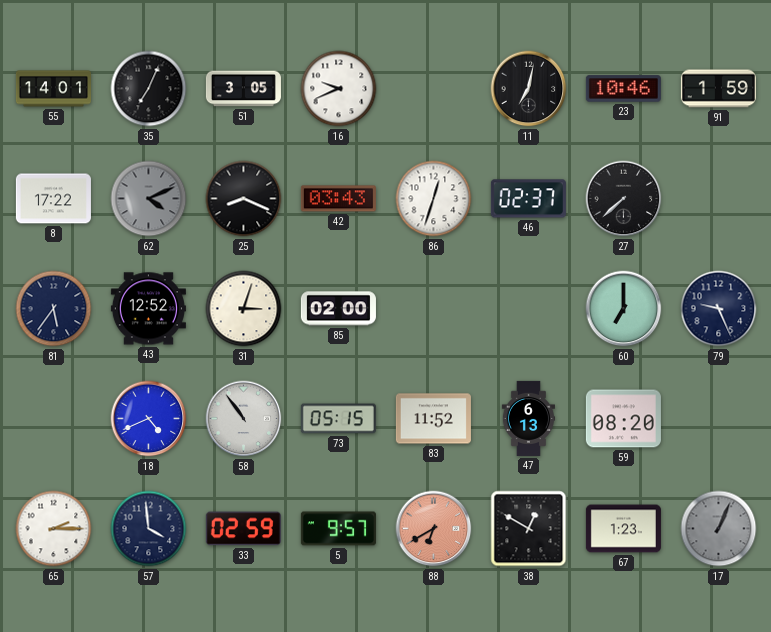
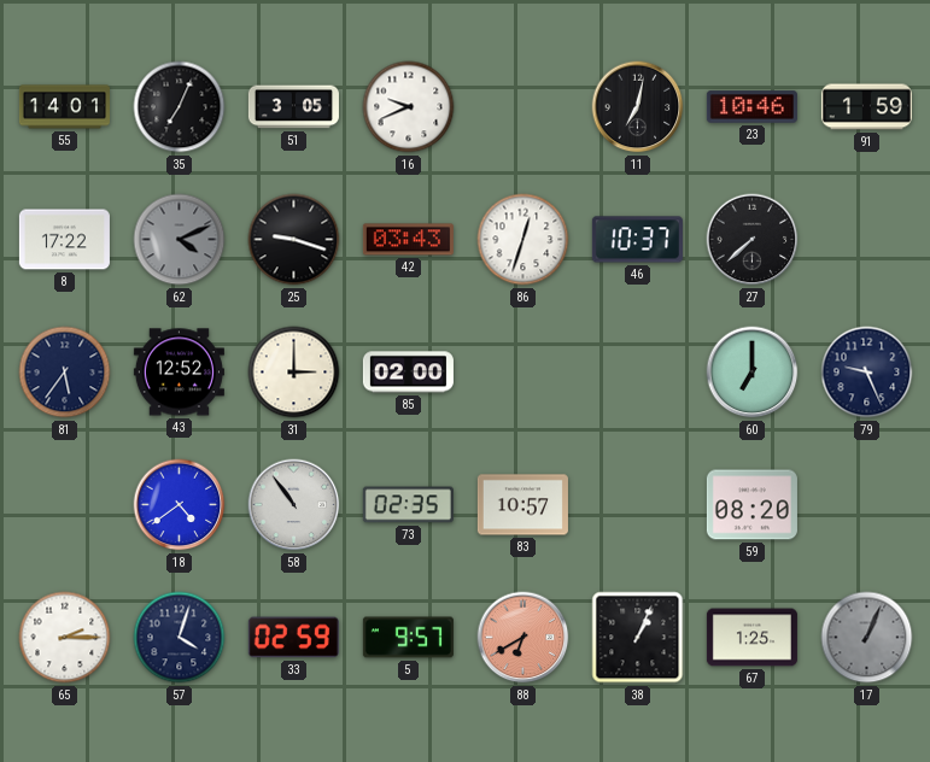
25: 8:19 -> 9:18 (294, 240)
46: 02:37 -> 10:37 (637, 240)
31: 3:03 -> 3:00 (294, 373)
18: 4:41 -> 4:39 (180, 505)
73: 05:15 -> 02:35 (408, 505)
83: 11:52 -> 10:57 (522, 505)
47: 6:13 -> none (528, 418)
57: 3:59 -> 4:03 (180, 638)
38: 12:50 -> 1:04 (638, 638)
67: 1:23 -> 1:25 (751, 638)
